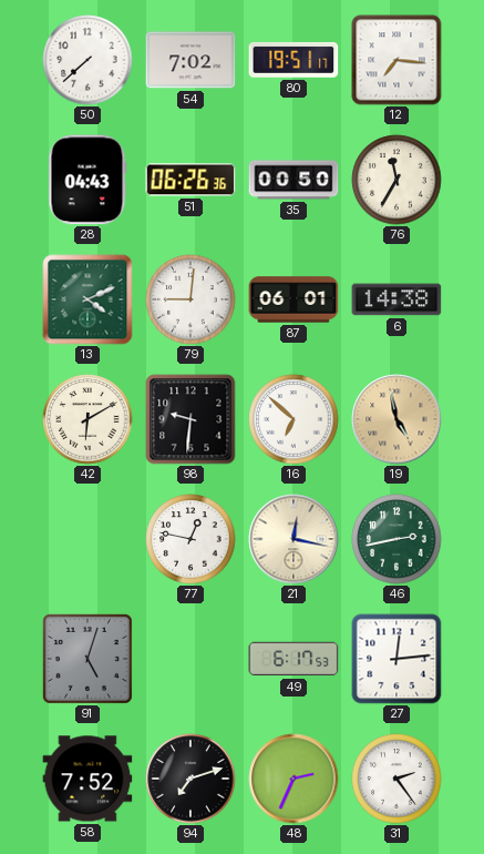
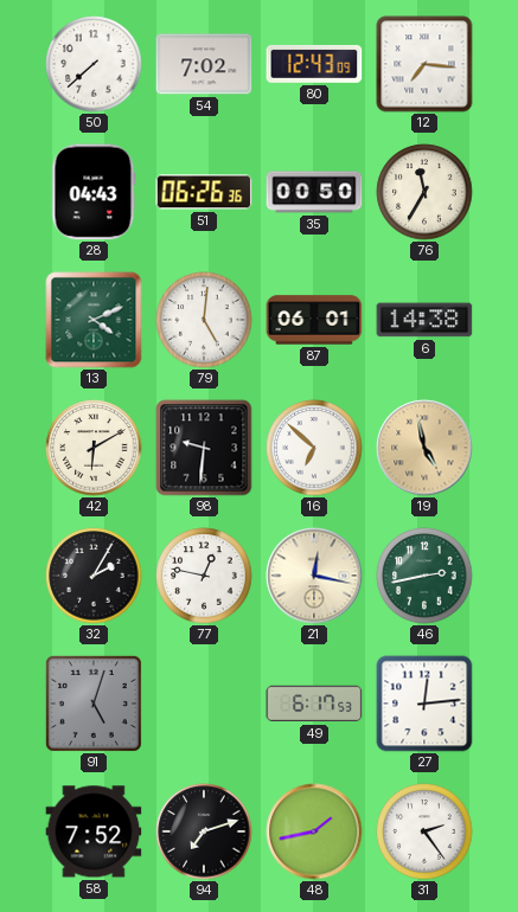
80: 19:51 -> 12:43 (314, 64)
79: 9:01 -> 5:01 (204, 320)
32: none -> 2:05 (94, 576)
48: 2:34 -> 1:43 (314, 831)
